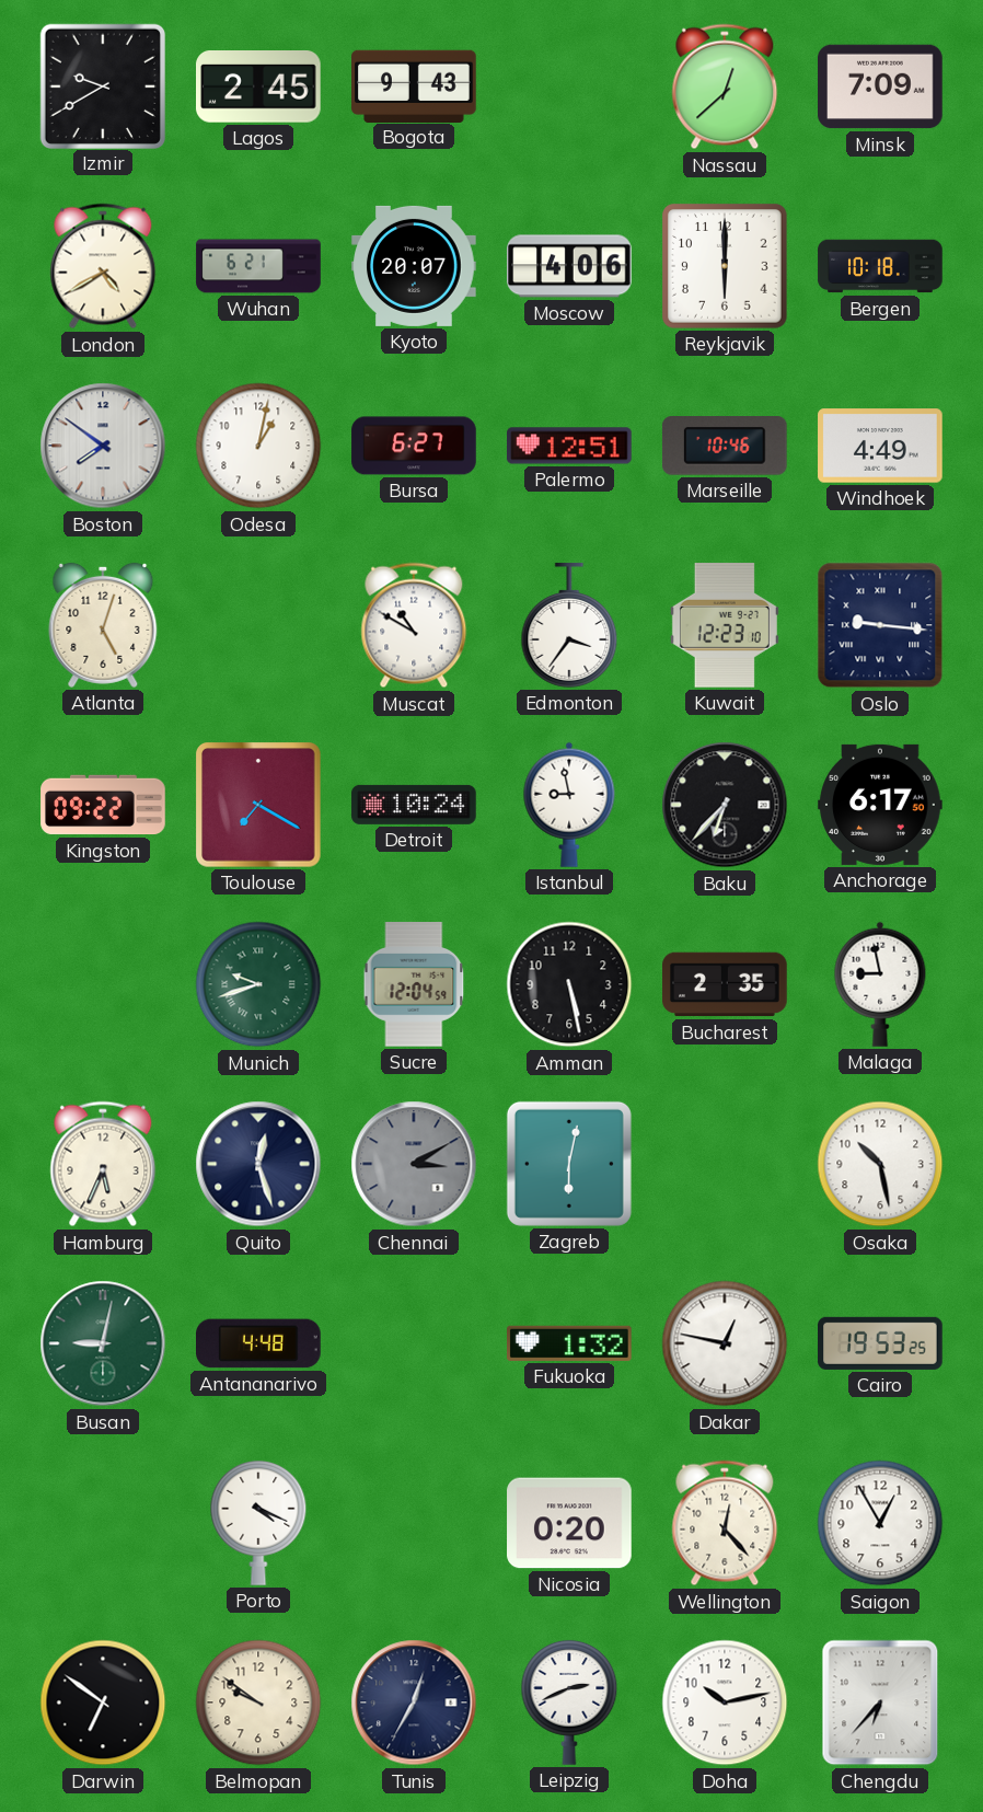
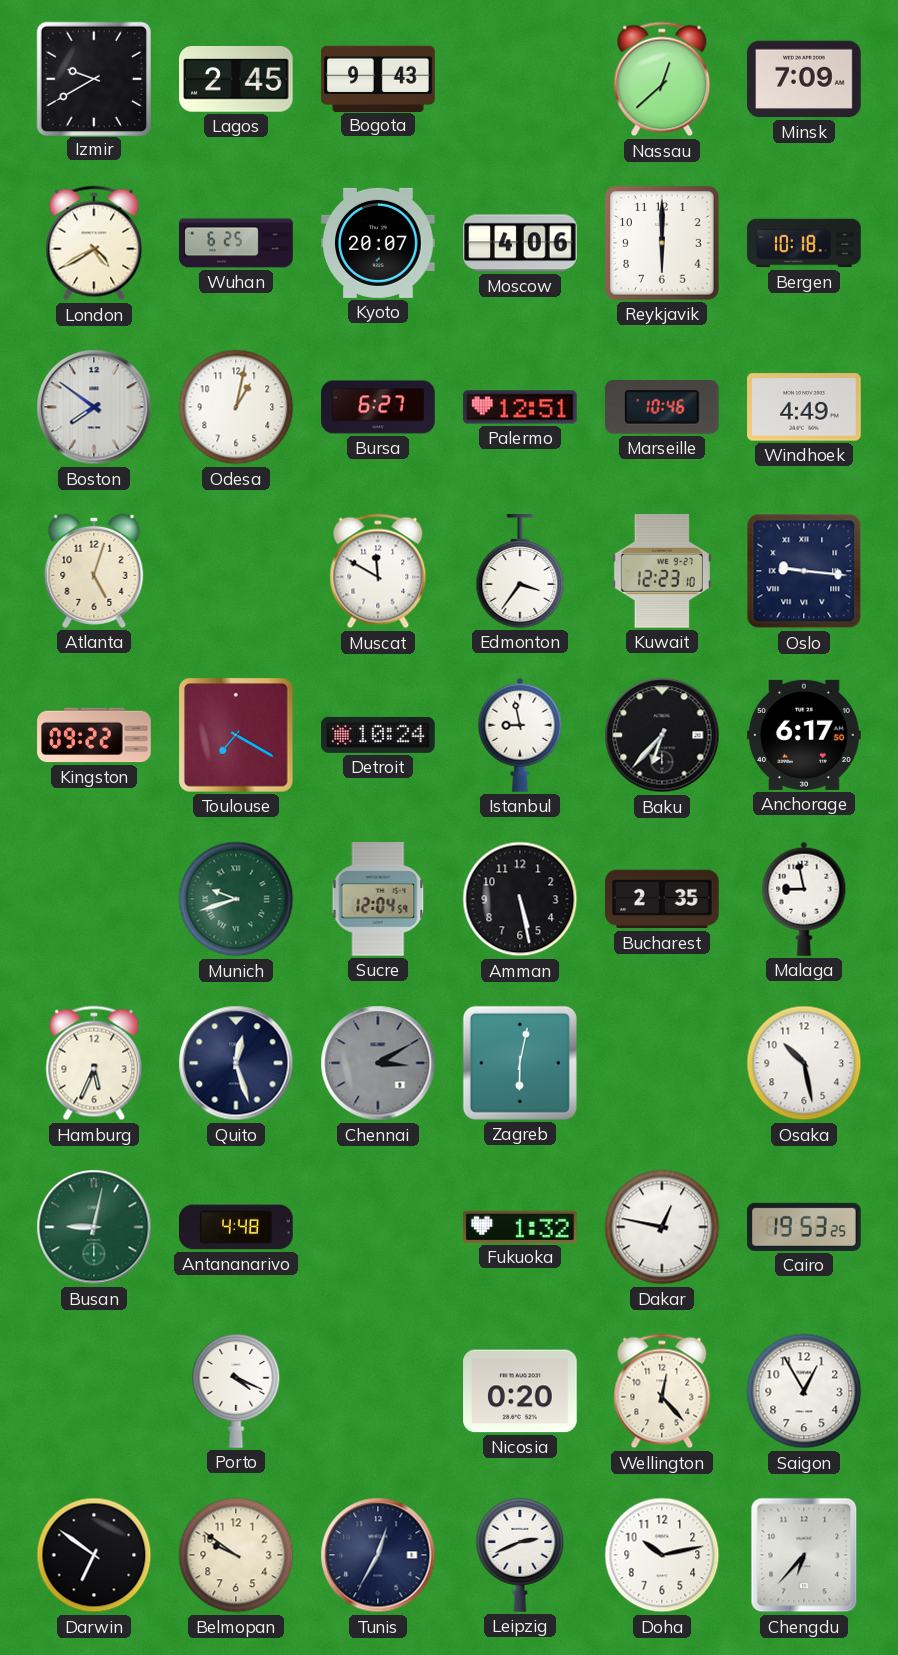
Wuhan: 6:21 -> 6:25 (236, 243)
Muscat: 10:50 -> 11:50 (378, 571)
